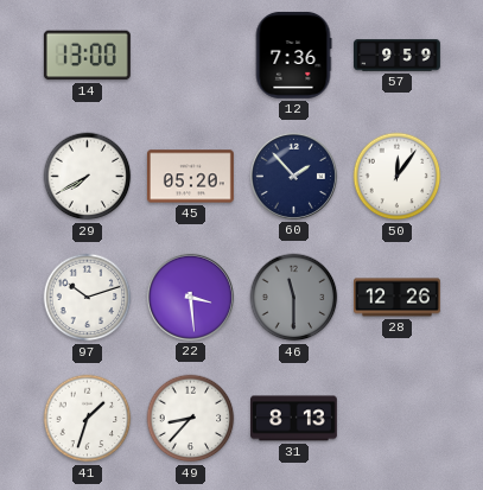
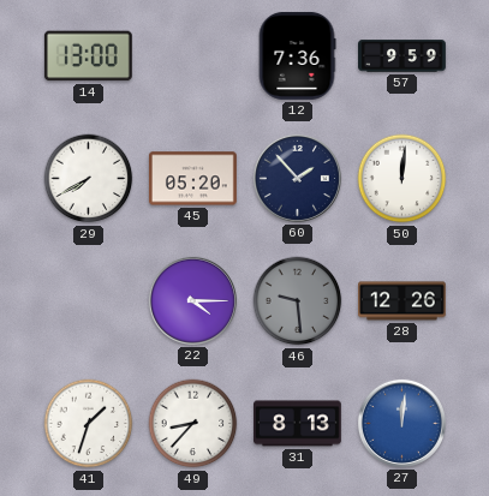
50: 12:06 -> 12:01 (402, 179)
97: 10:12 -> none (88, 298)
22: 3:29 -> 4:15 (192, 300)
46: 11:30 -> 9:29 (298, 301)
27: none -> 12:01 (401, 423)
